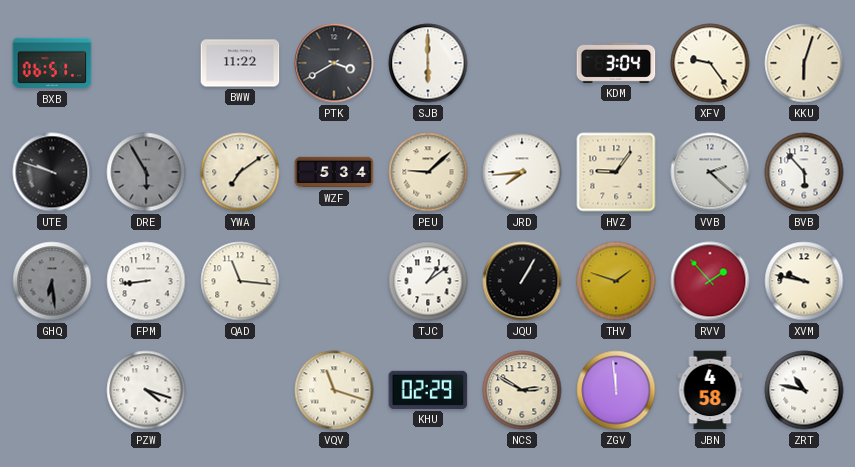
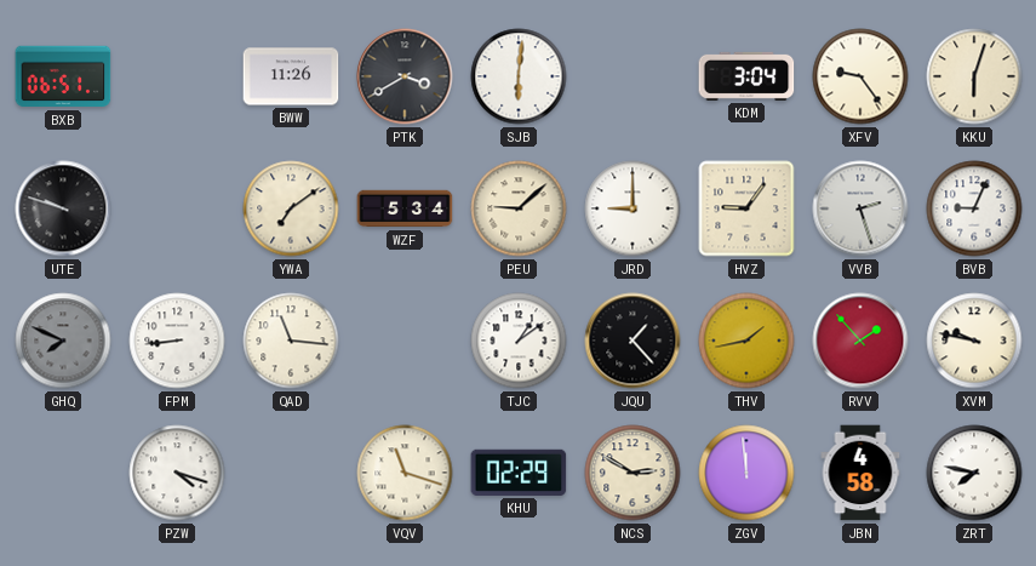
BWW: 11:22 -> 11:26 (291, 76)
SJB: 6:00 -> 6:01 (519, 76)
DRE: 5:55 -> none (146, 172)
JRD: 7:44 -> 9:00 (633, 208)
VVB: 2:22 -> 2:27 (860, 208)
BVB: 5:53 -> 9:04 (974, 208)
GHQ: 6:29 -> 7:49 (63, 341)
JQU: 1:05 -> 1:23 (633, 341)
THV: 1:48 -> 1:43 (746, 341)
ZRT: 10:47 -> 7:47 (974, 473)
